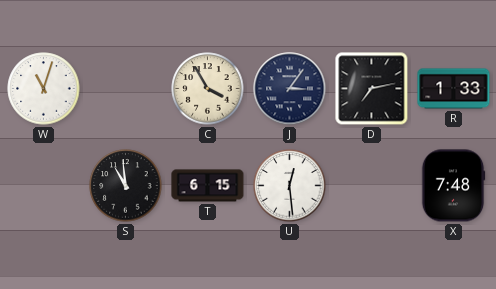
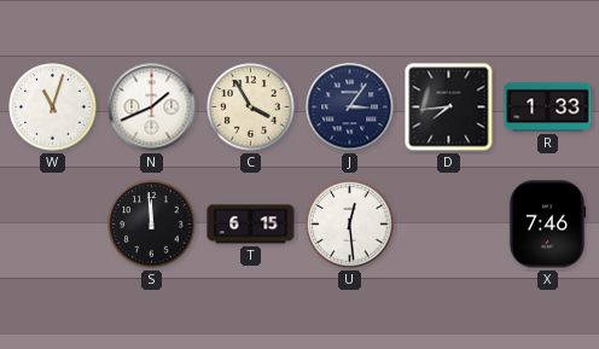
N: none -> 1:41 (152, 107)
D: 7:13 -> 7:44 (449, 107)
S: 10:59 -> 11:59 (152, 225)
X: 7:48 -> 7:46 (547, 225)
